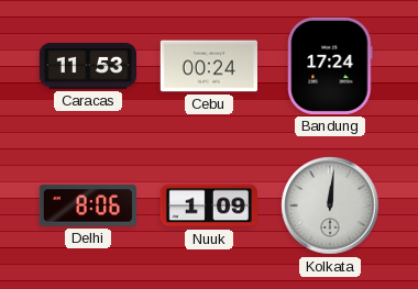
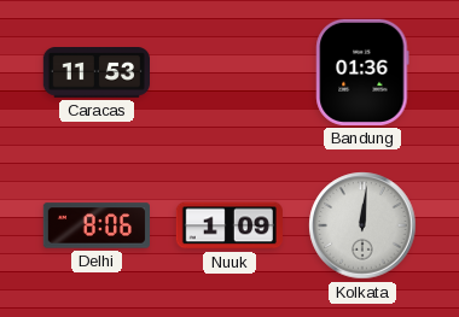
Cebu: 00:24 -> none (208, 66)
Bandung: 17:24 -> 01:36 (362, 72)
